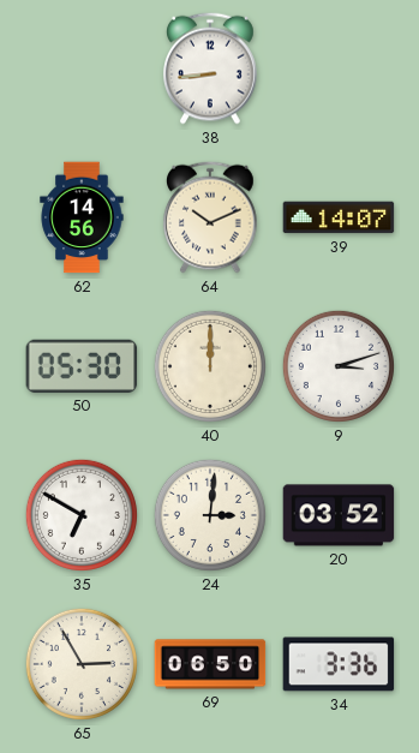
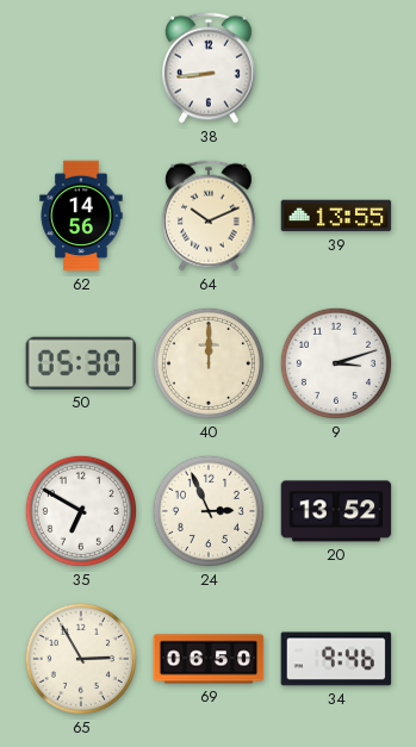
39: 14:07 -> 13:55 (336, 216)
24: 3:01 -> 2:56 (209, 511)
20: 03:52 -> 13:52 (336, 511)
34: 3:36 -> 9:46 (336, 659)
